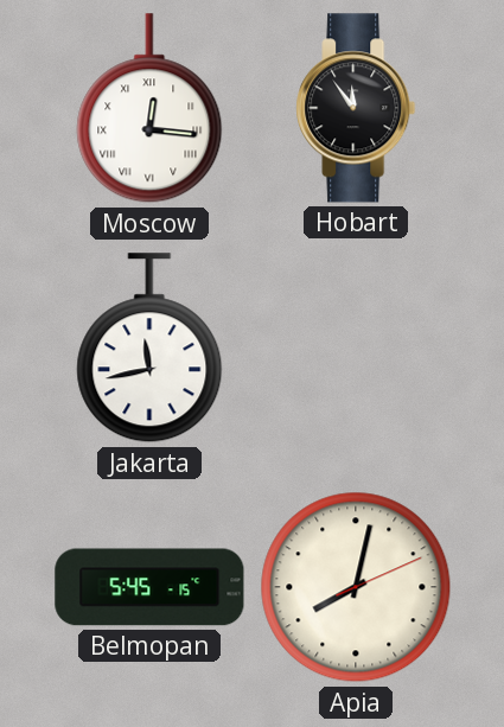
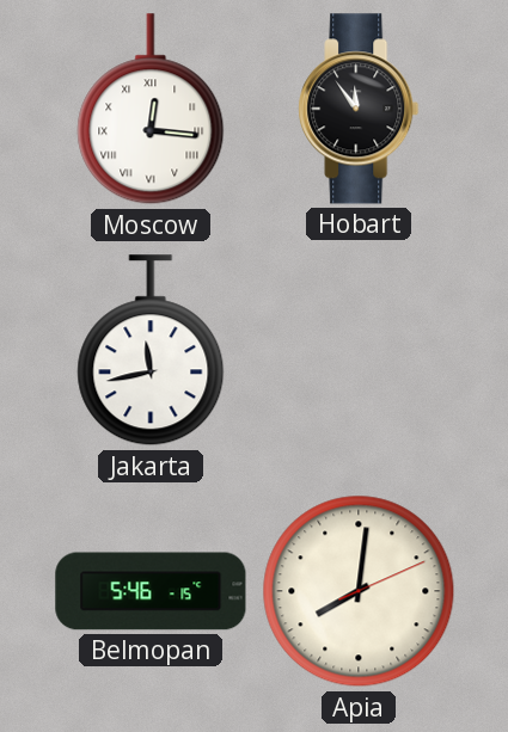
Belmopan: 5:45 -> 5:46 (151, 591)
Apia: 8:02 -> 8:01 (359, 591)
